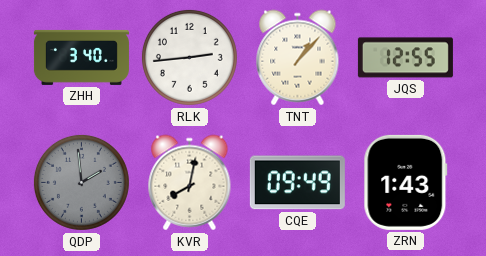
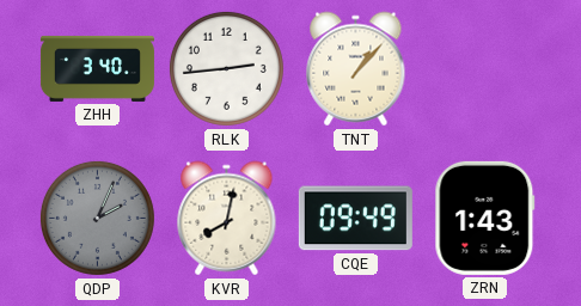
JQS: 12:55 -> none (405, 58)
QDP: 1:59 -> 2:04 (97, 218)
